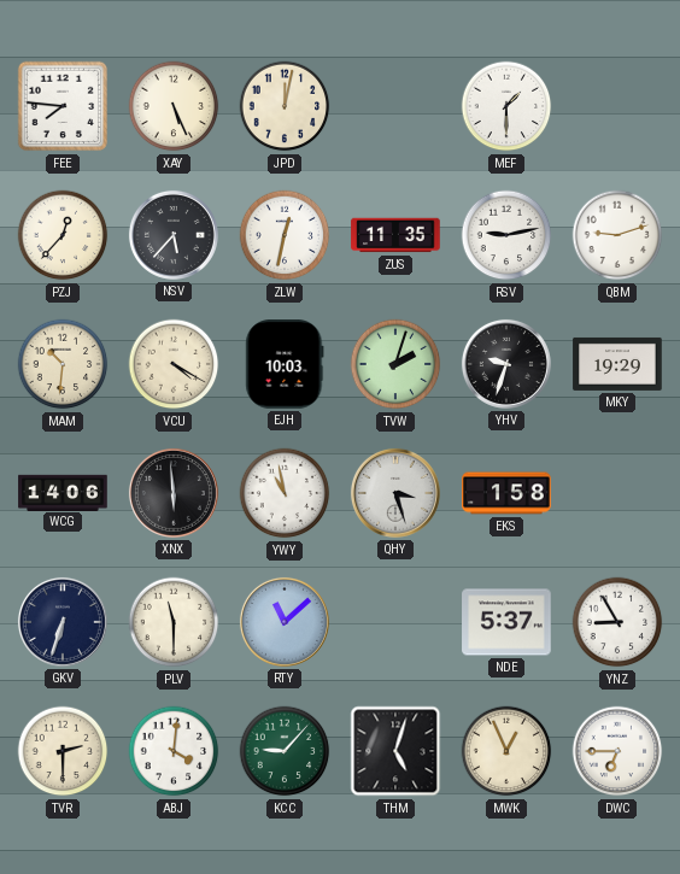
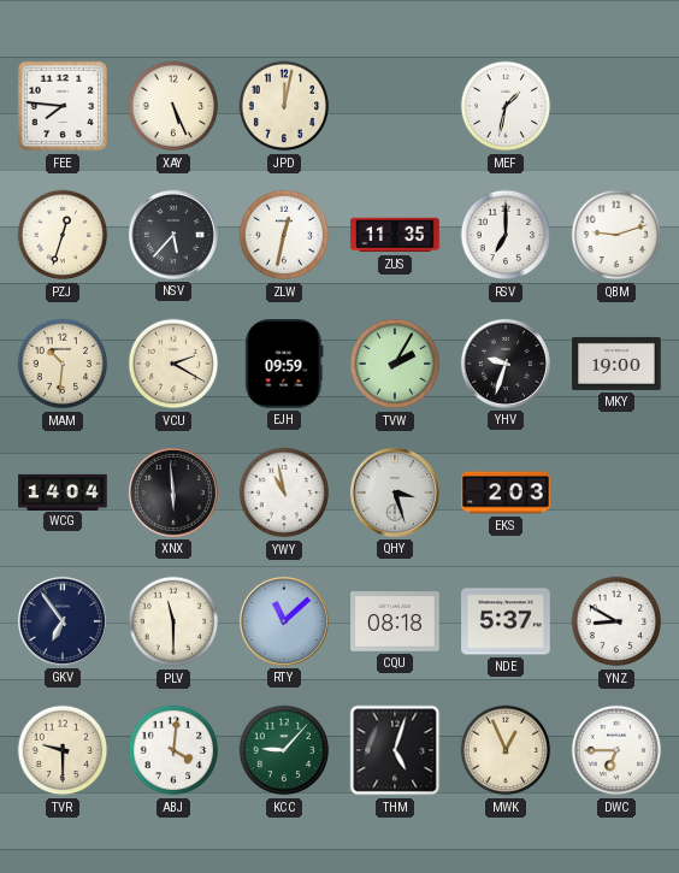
MEF: 1:30 -> 1:32 (506, 106)
PZJ: 12:37 -> 12:33 (63, 235)
RSV: 9:13 -> 7:00 (506, 235)
VCU: 4:20 -> 2:20 (173, 364)
EJH: 10:03 -> 09:59 (284, 364)
TVW: 2:03 -> 2:05 (395, 364)
MKY: 19:29 -> 19:00 (616, 364)
WCG: 14:06 -> 14:04 (63, 491)
EKS: 1:58 -> 2:03 (506, 492)
GKV: 6:33 -> 6:54 (63, 621)
CQU: none -> 08:18 (395, 621)
YNZ: 8:55 -> 8:50 (616, 621)
TVR: 2:30 -> 9:30 (63, 750)
